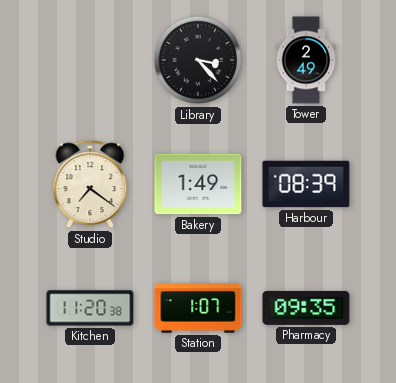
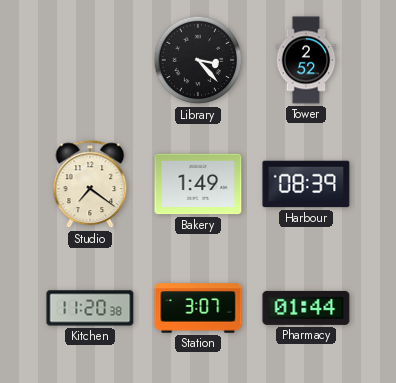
Tower: 2:49 -> 2:52 (306, 60)
Station: 1:07 -> 3:07 (198, 308)
Pharmacy: 09:35 -> 01:44 (306, 308)
